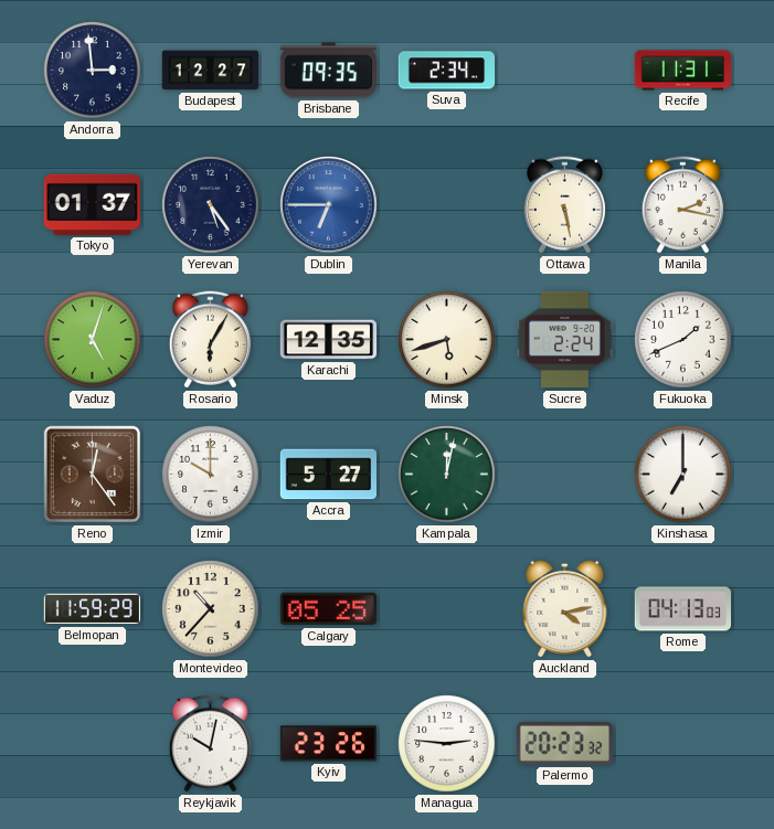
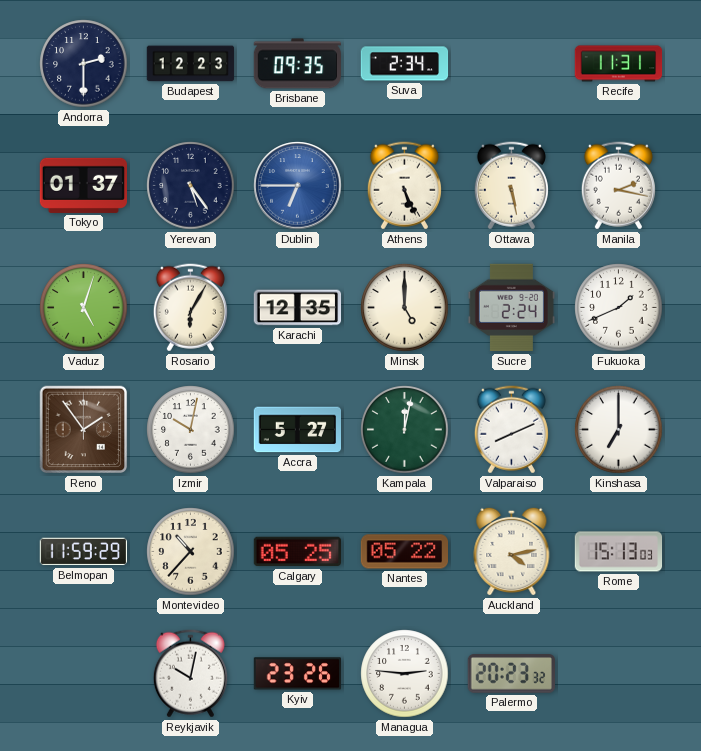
Andorra: 2:59 -> 2:30 (84, 64)
Budapest: 12:27 -> 12:23 (191, 64)
Athens: none -> 5:26 (404, 186)
Minsk: 5:42 -> 5:00 (405, 308)
Reno: 12:24 -> 1:54 (84, 430)
Izmir: 10:00 -> 10:02 (191, 430)
Valparaiso: none -> 8:11 (511, 430)
Nantes: none -> 05:22 (404, 552)
Rome: 04:13 -> 15:13 (619, 552)
